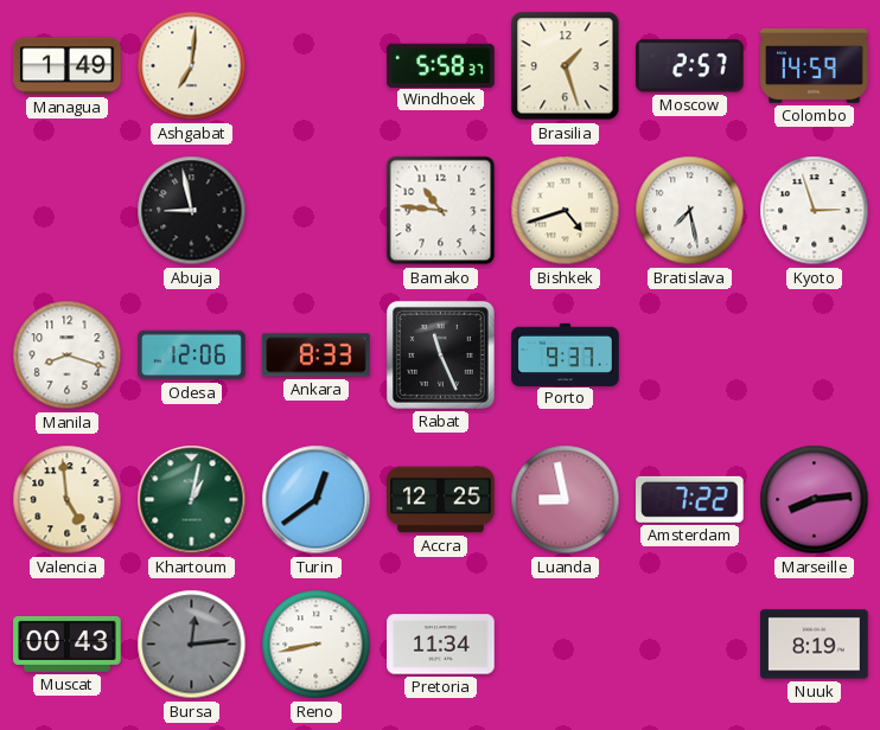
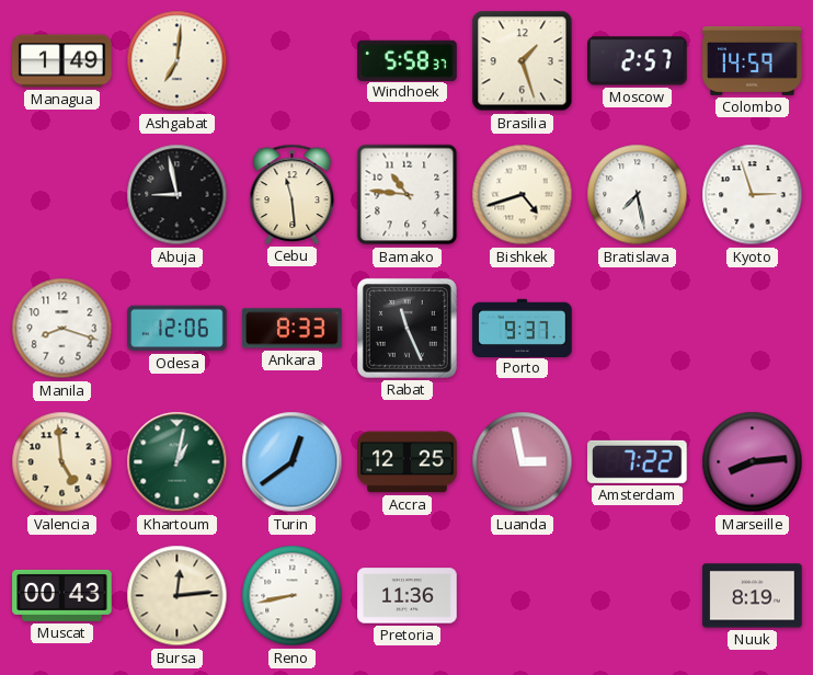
Cebu: none -> 11:29 (293, 194)
Luanda: 8:58 -> 2:58 (523, 462)
Bursa dial: grey -> cream (178, 596)
Pretoria: 11:34 -> 11:36 (408, 596)
